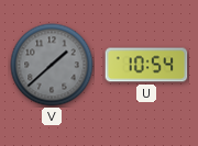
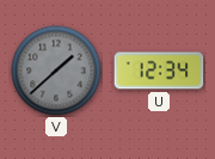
U: 10:54 -> 12:34 (159, 71)
